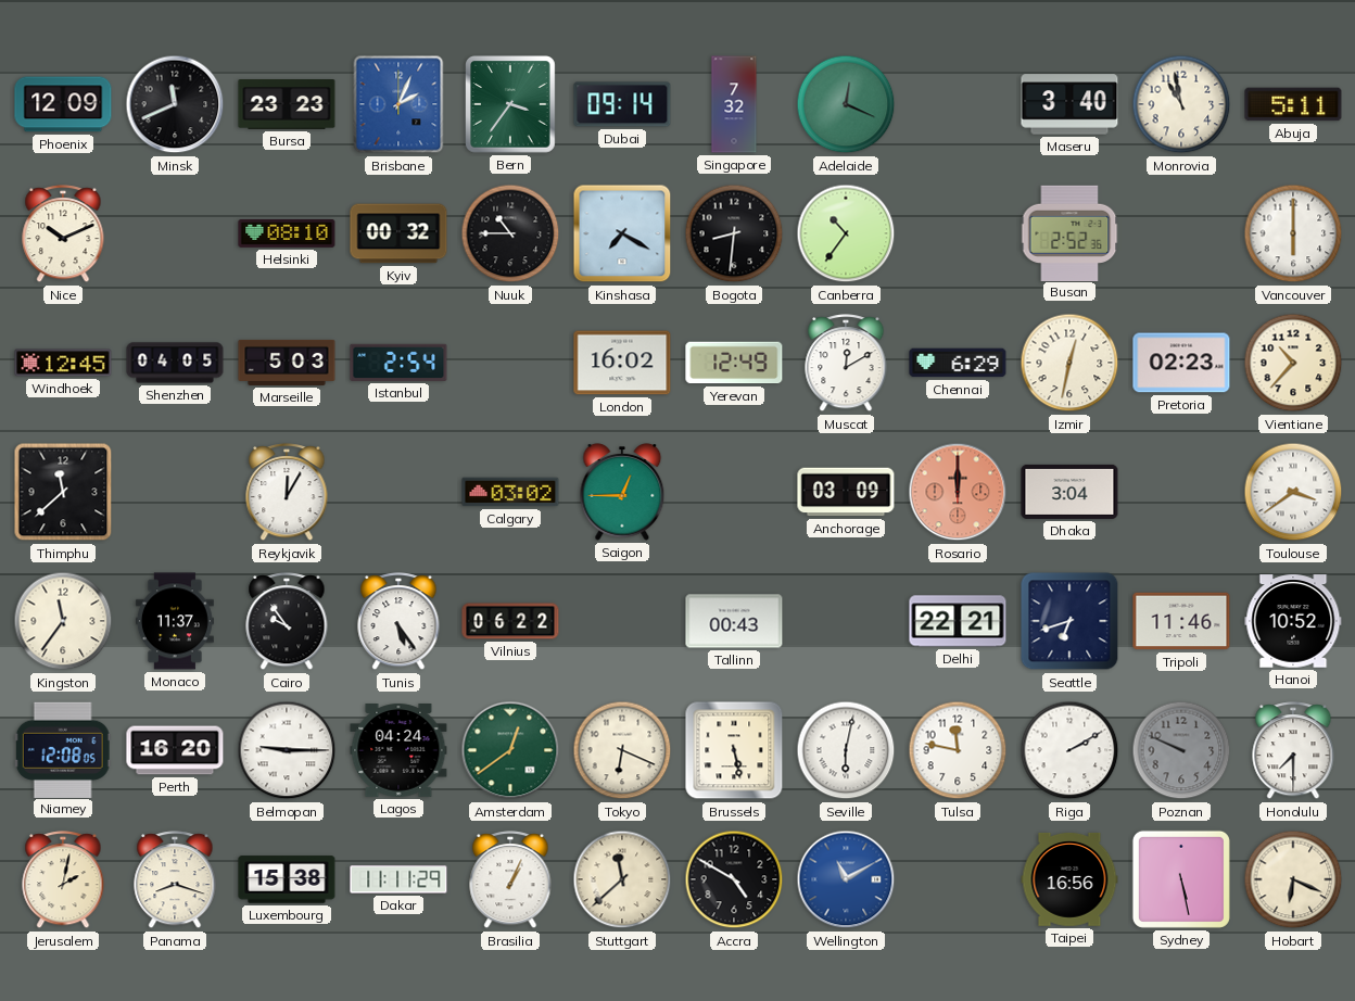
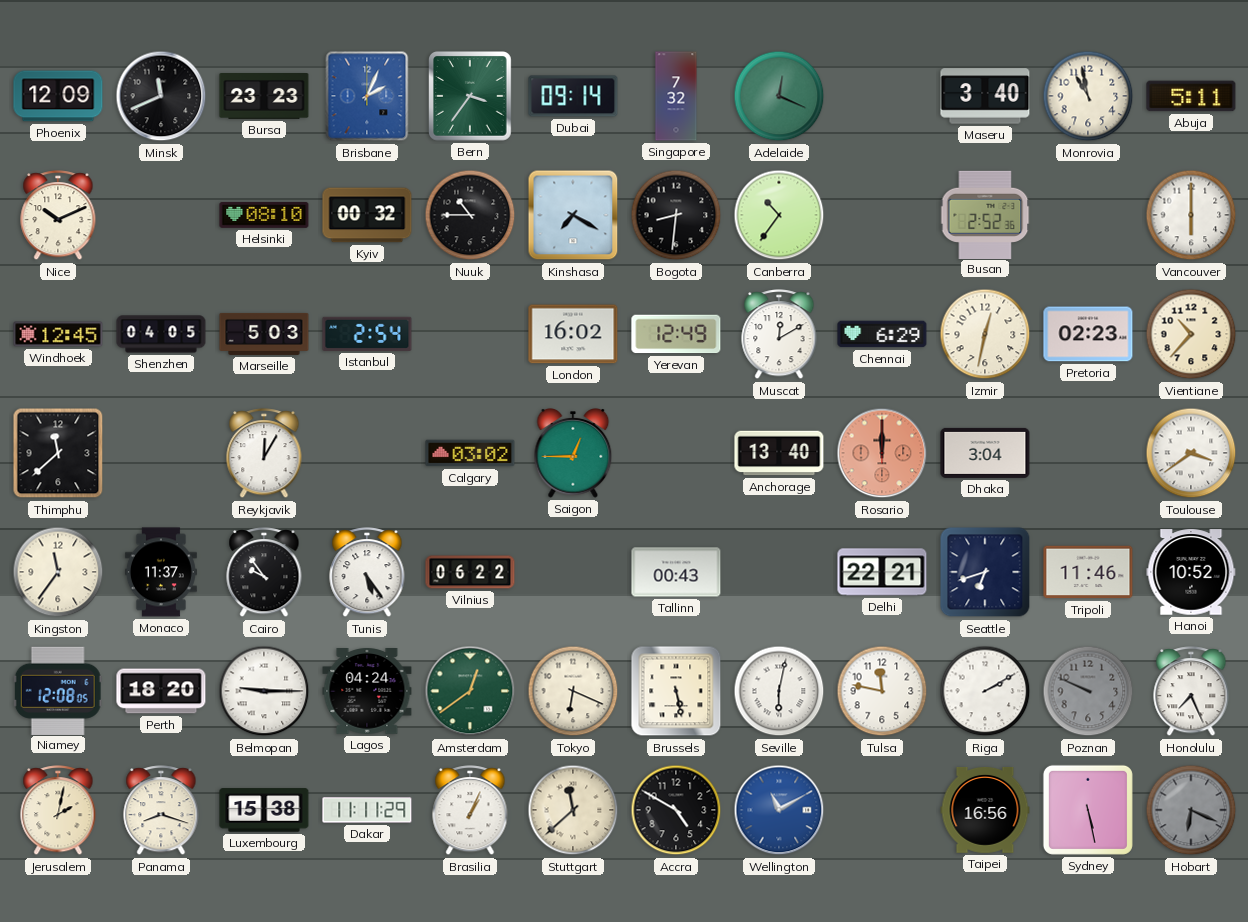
Anchorage: 03:09 -> 13:40 (779, 453)
Perth: 16:20 -> 18:20 (161, 691)
Honolulu: 7:30 -> 7:26 (1191, 692)
Hobart dial: cream -> grey (1191, 810)
